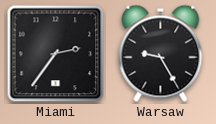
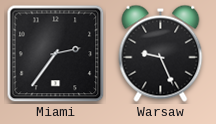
Warsaw: 9:25 -> 9:26 (161, 53)
